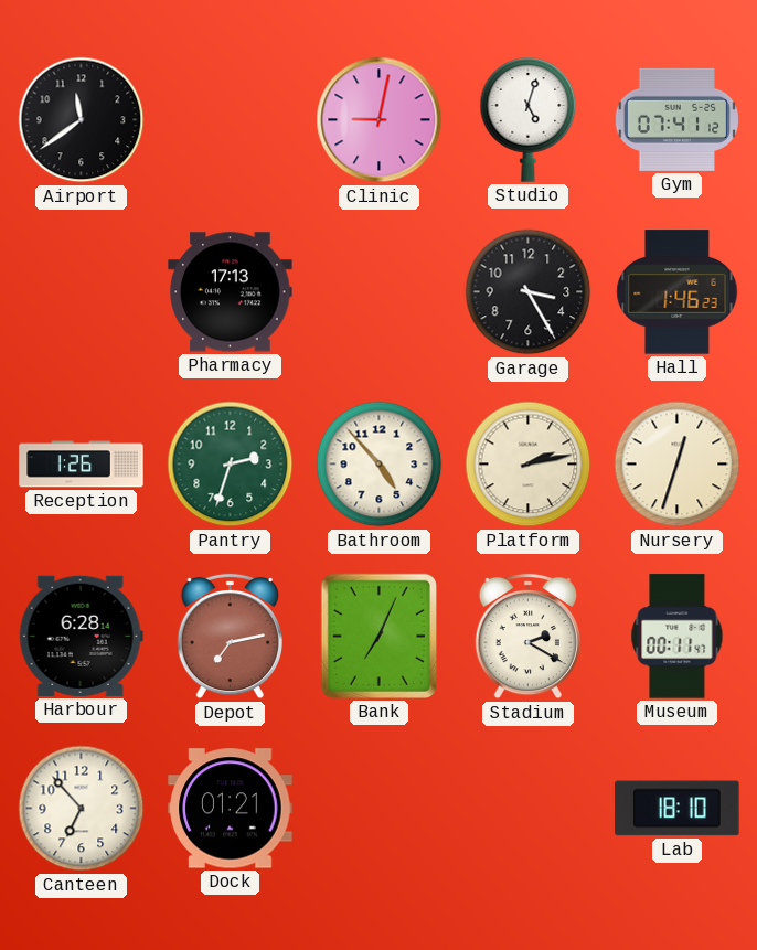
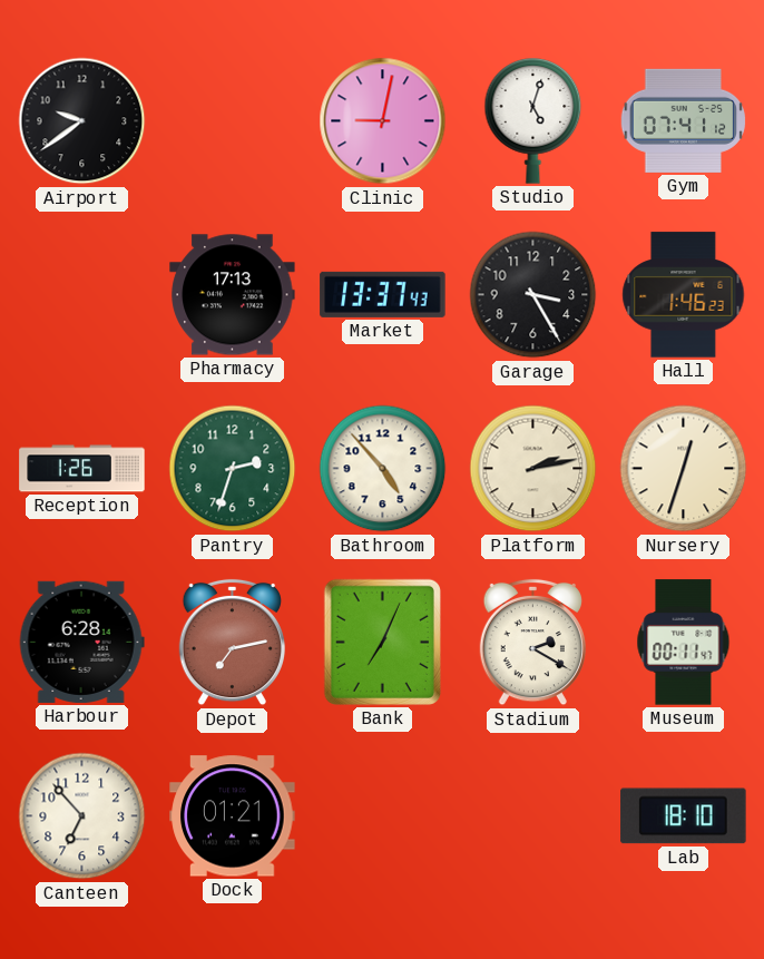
Airport: 11:39 -> 9:39 (82, 121)
Market: none -> 13:37 (383, 294)
